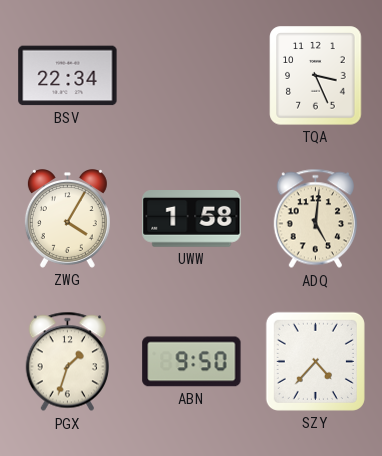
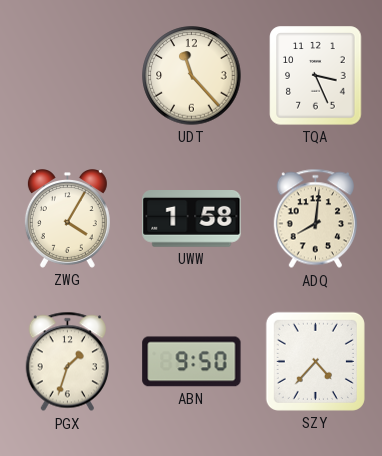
BSV: 22:34 -> none (68, 76)
UDT: none -> 11:23 (192, 76)
ADQ: 5:01 -> 8:01 (315, 219)
